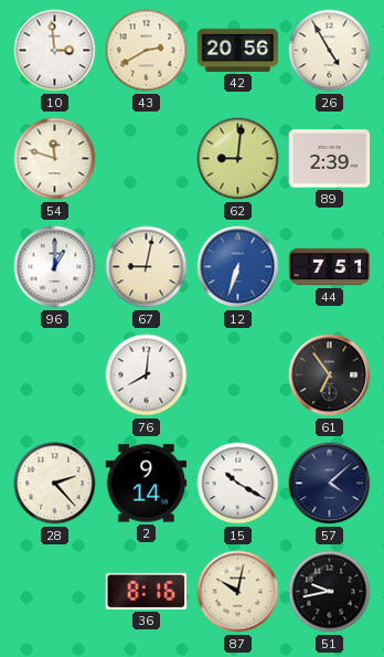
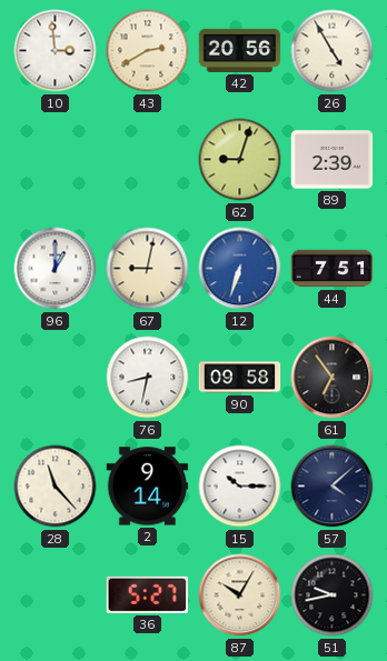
54: 11:48 -> none (55, 159)
62: 9:01 -> 9:03 (240, 160)
76: 8:01 -> 8:32 (148, 378)
90: none -> 09:58 (240, 378)
28: 2:23 -> 11:23 (56, 487)
15: 10:20 -> 10:15 (240, 487)
36: 8:16 -> 5:27 (147, 594)
87: 10:02 -> 10:05 (240, 595)
